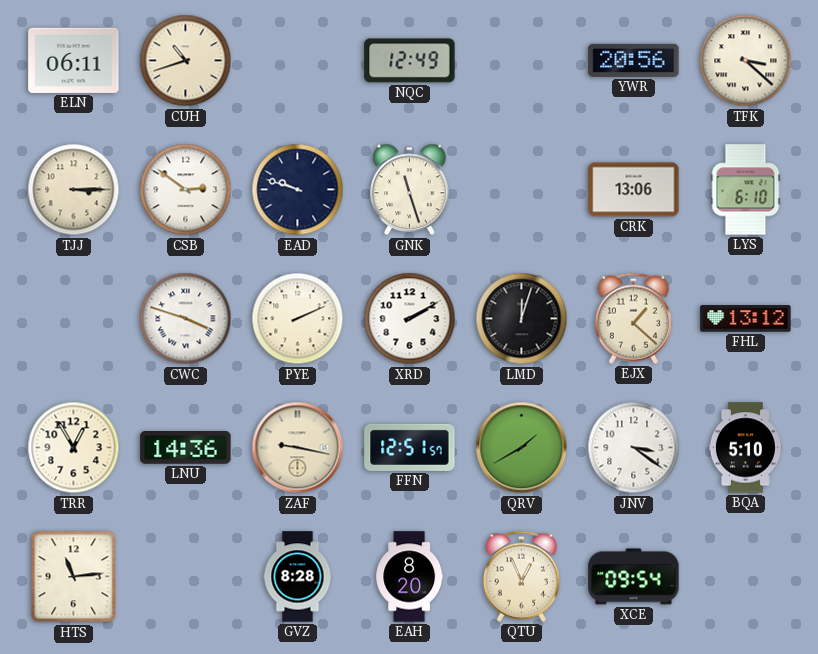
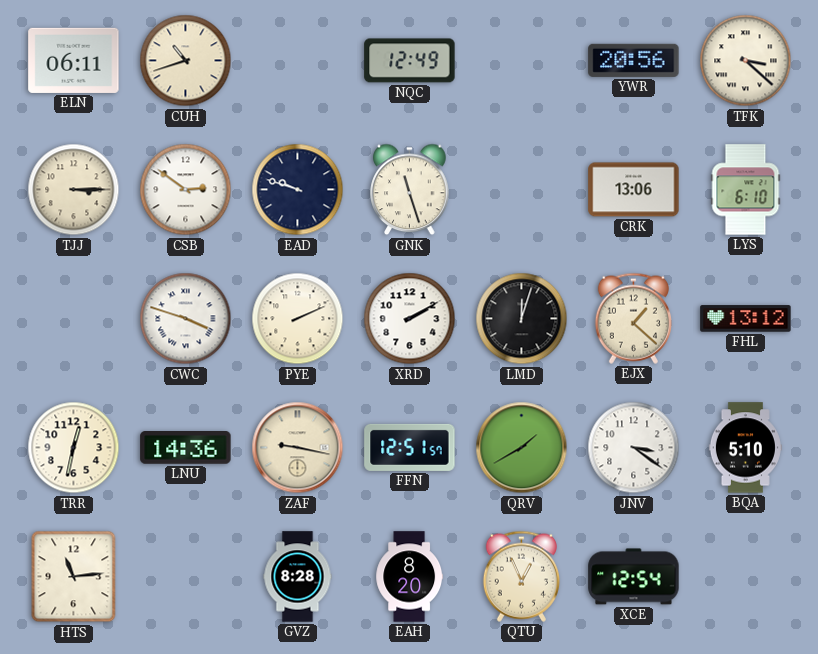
TRR: 12:55 -> 12:32 (74, 448)
XCE: 09:54 -> 12:54 (634, 577)
